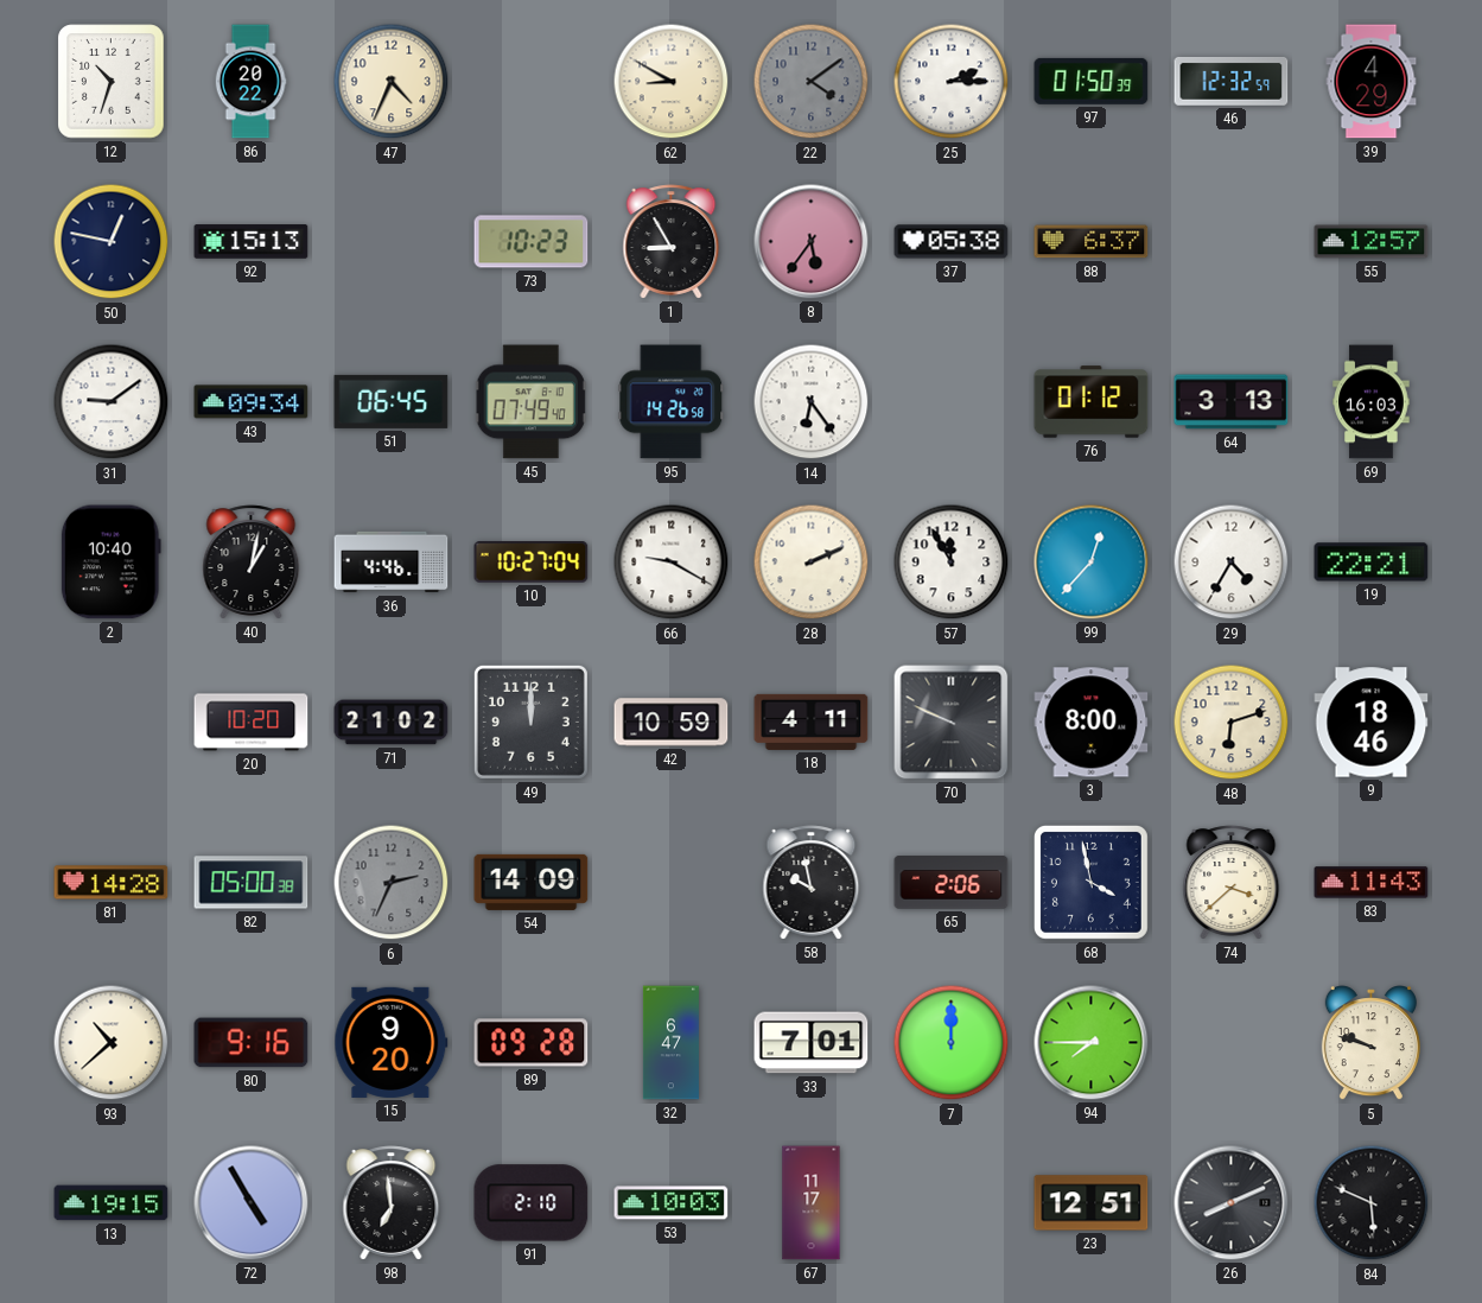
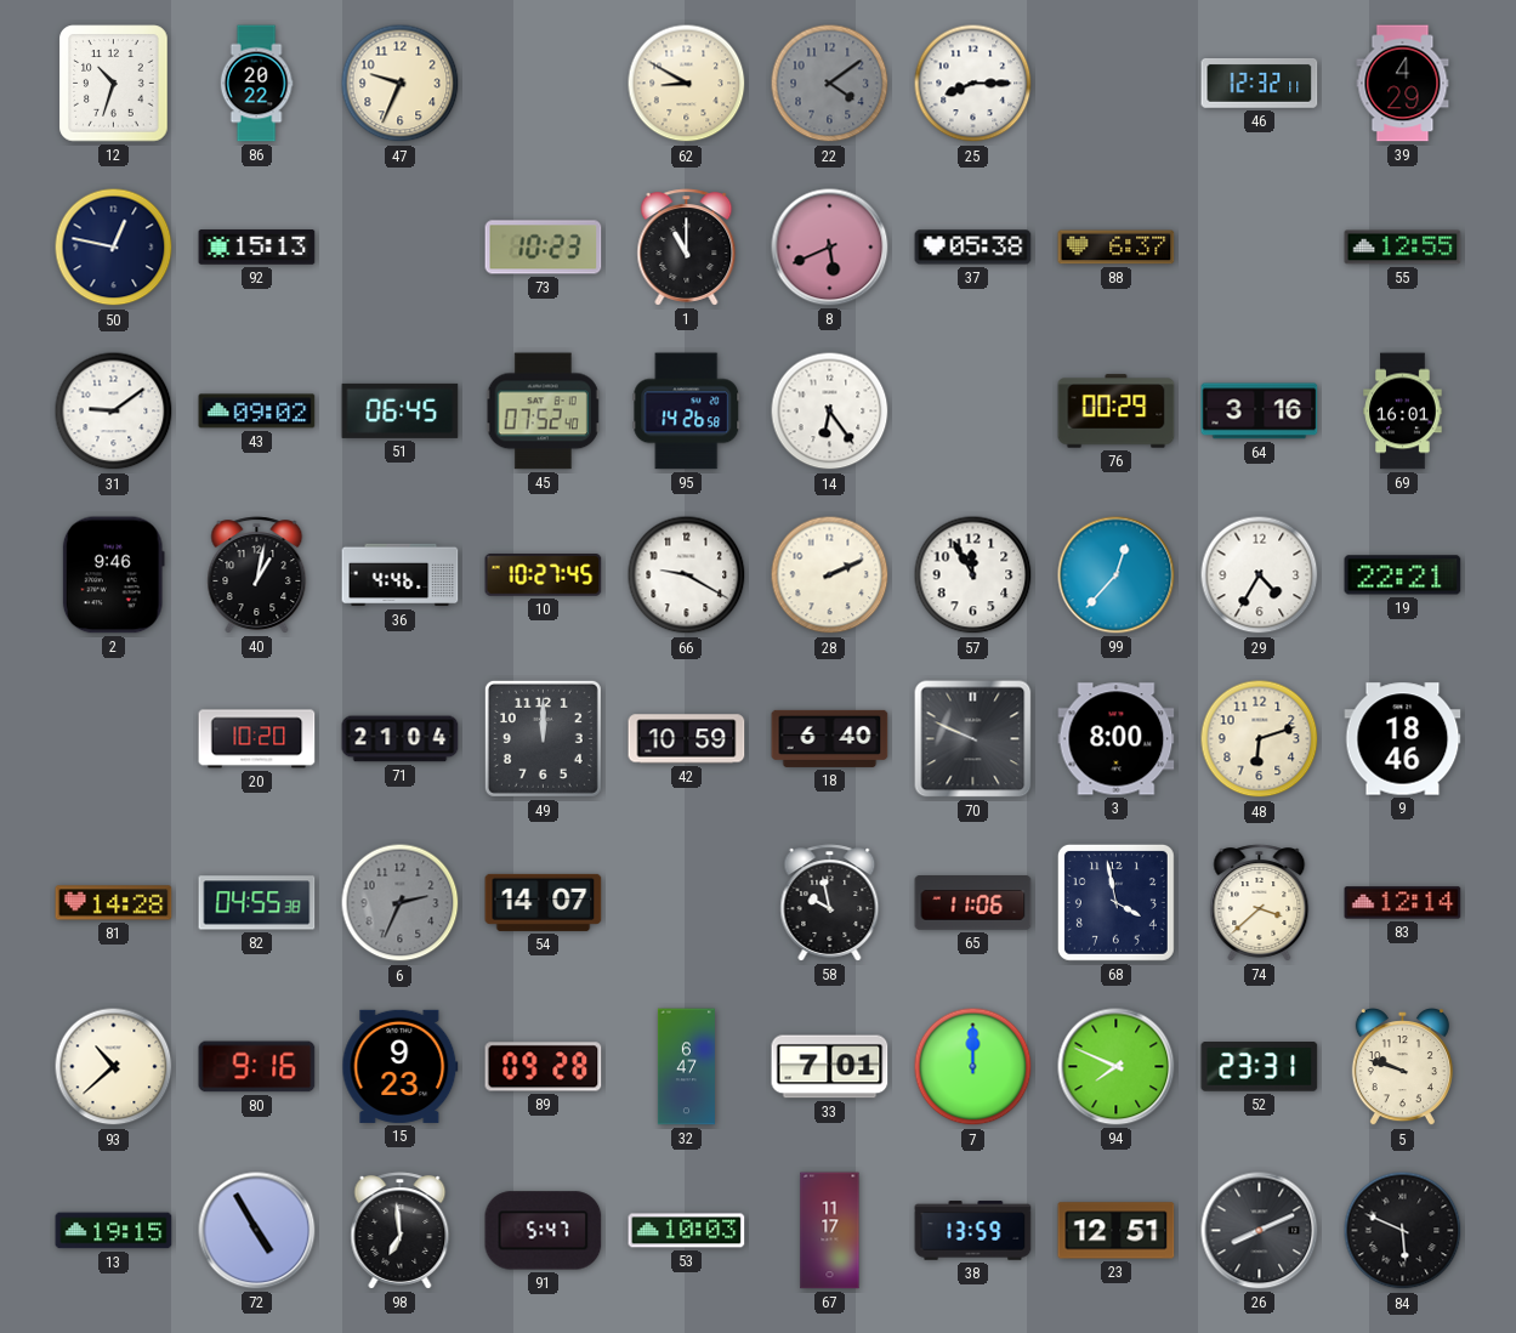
47: 4:34 -> 9:34 (401, 84)
25: 2:15 -> 8:15 (973, 84)
97: 01:50 -> none (1092, 81)
46: 12:32:59 -> 12:32:11 (1260, 83)
1: 8:55 -> 11:00 (687, 248)
8: 5:36 -> 5:41 (830, 248)
55: 12:57 -> 12:55 (1403, 248)
43: 09:34 -> 09:02 (257, 412)
45: 07:49 -> 07:52 (543, 412)
76: 01:12 -> 00:29 (1117, 412)
64: 3:13 -> 3:16 (1260, 412)
69: 16:03 -> 16:01 (1403, 412)
2: 10:40 -> 9:46 (113, 575)
10: 10:27:04 -> 10:27:45 (544, 575)
71: 21:02 -> 21:04 (401, 739)
18: 4:11 -> 6:40 (830, 738)
82: 05:00 -> 04:55 (257, 903)
54: 14:09 -> 14:07 (544, 902)
65: 2:06 -> 11:06 (973, 903)
83: 11:43 -> 12:14 (1403, 903)
15: 9:20 -> 9:23 (401, 1066)
94: 7:45 -> 7:49 (1117, 1067)
52: none -> 23:31 (1260, 1067)
91: 2:10 -> 5:47 (544, 1231)
38: none -> 13:59 (973, 1231)
